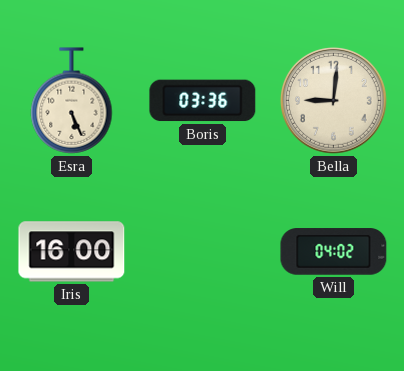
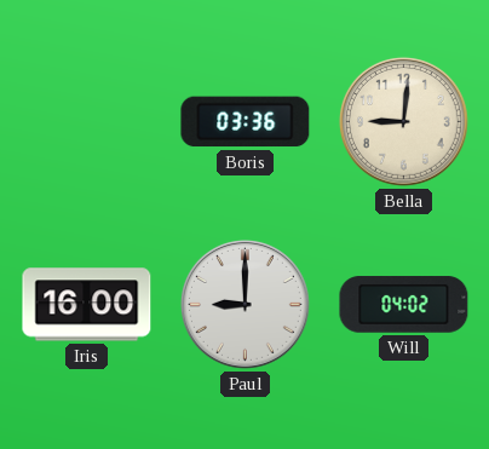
Esra: 5:26 -> none (72, 101)
Paul: none -> 9:00 (244, 304)
